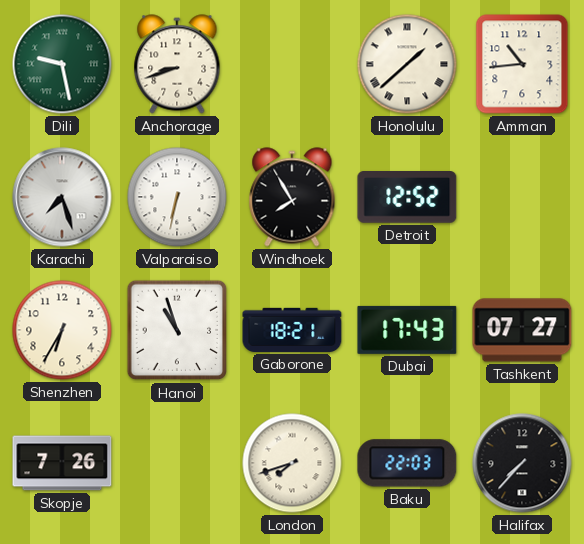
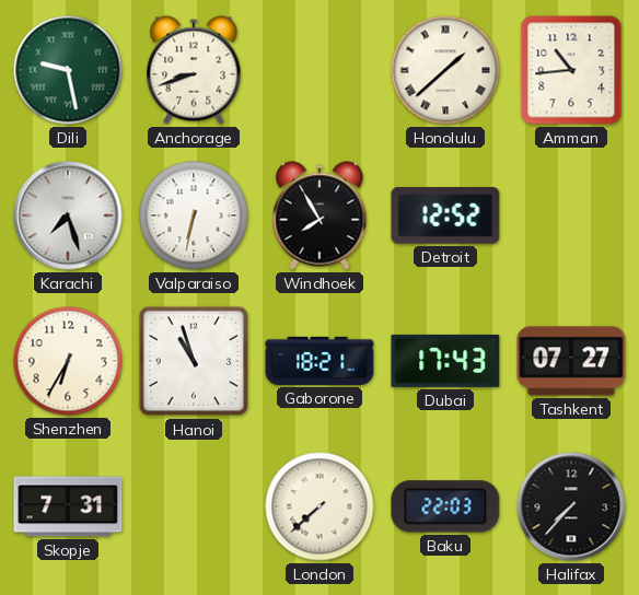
Skopje: 7:26 -> 7:31 (68, 506)
London: 7:42 -> 7:38 (319, 506)
